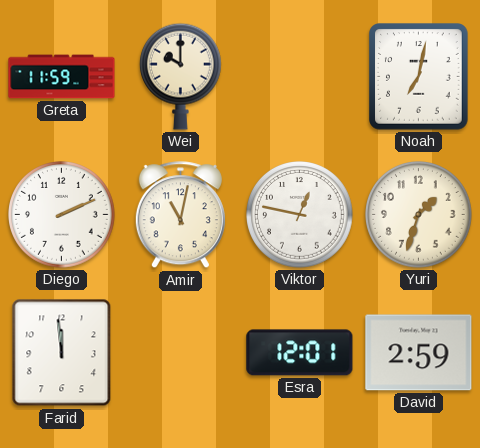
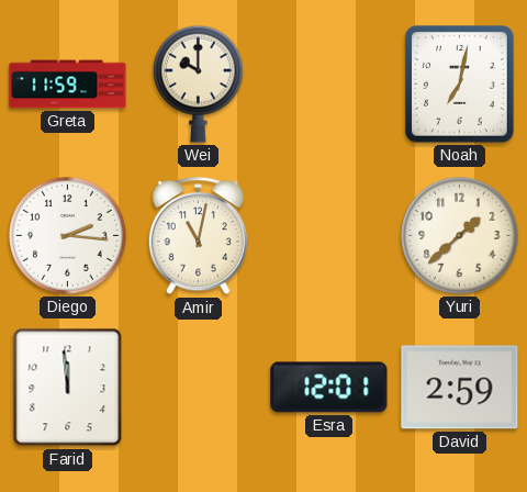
Diego: 2:11 -> 2:16 (68, 236)
Viktor: 12:47 -> none (300, 215)
Yuri: 1:33 -> 1:38 (460, 236)
